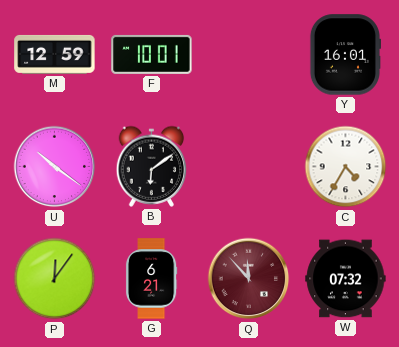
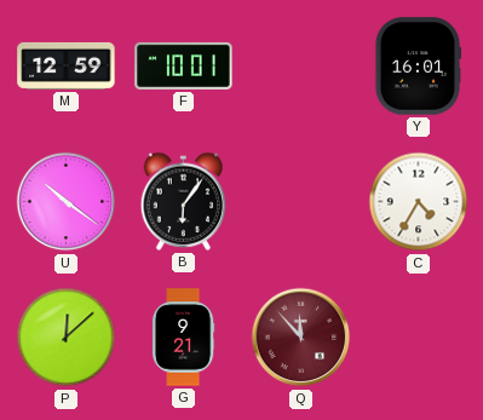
B: 6:09 -> 6:06 (184, 201)
P: 12:06 -> 12:08 (67, 338)
G: 6:21 -> 9:21 (183, 338)
W: 07:32 -> none (346, 279)
